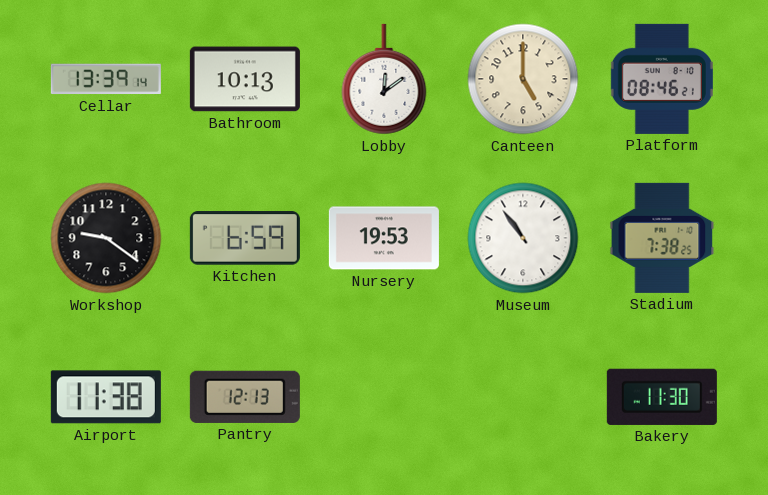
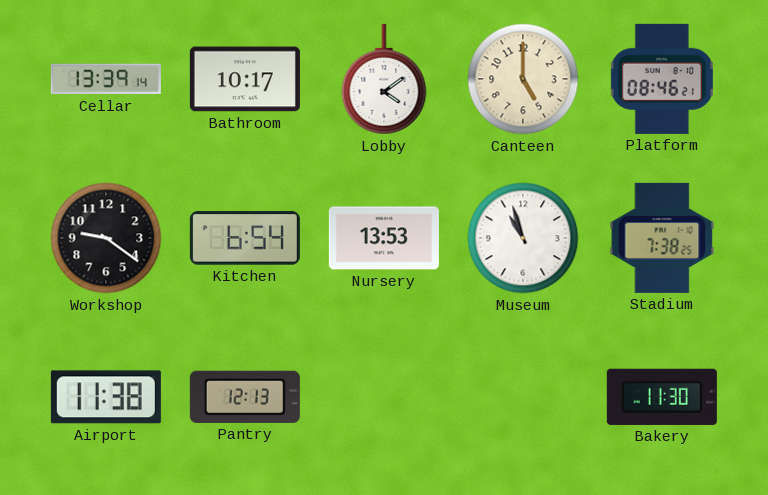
Bathroom: 10:13 -> 10:17 (245, 79)
Lobby: 12:09 -> 4:09 (384, 79)
Kitchen: 6:59 -> 6:54 (245, 238)
Nursery: 19:53 -> 13:53 (384, 238)
Museum: 10:54 -> 10:57 (523, 238)
